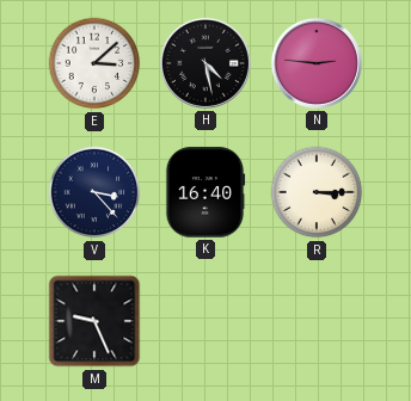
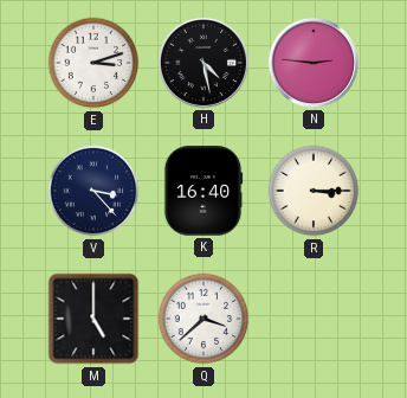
E: 3:08 -> 3:12 (93, 63)
M: 9:26 -> 5:00 (93, 319)
Q: none -> 3:38 (204, 319)
